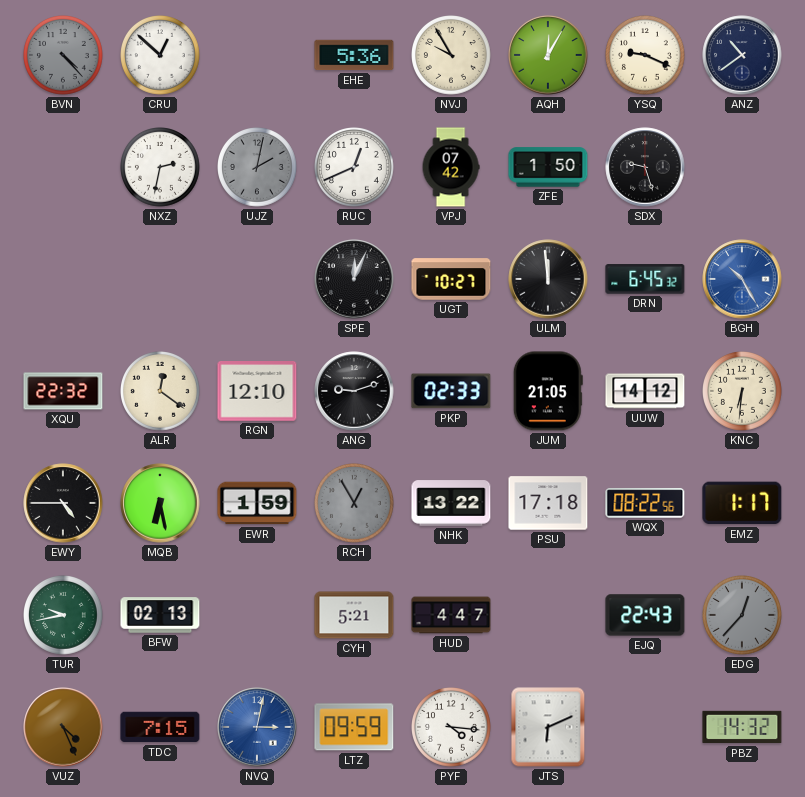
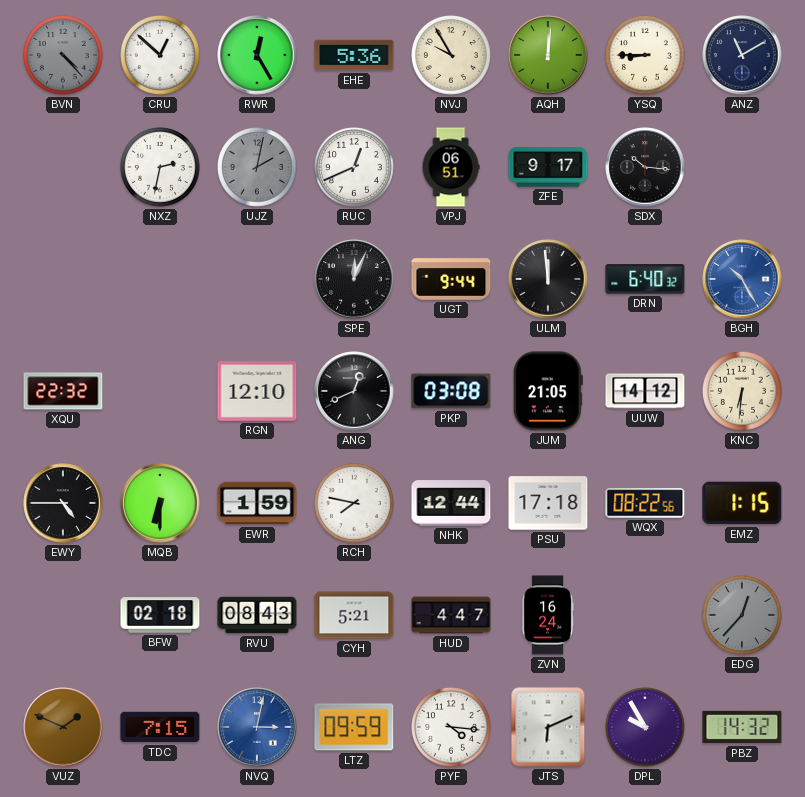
RWR: none -> 12:25 (257, 55)
AQH: 12:05 -> 12:01 (548, 55)
YSQ: 9:19 -> 8:45 (646, 56)
ANZ: 10:39 -> 11:10 (742, 55)
VPJ: 07:42 -> 06:51 (451, 167)
ZFE: 1:50 -> 9:17 (548, 167)
SDX: 9:27 -> 10:16 (645, 167)
UGT: 10:27 -> 9:44 (451, 279)
DRN: 6:45 -> 6:40 (645, 279)
ALR: 12:21 -> none (161, 392)
ANG: 9:12 -> 12:41 (354, 391)
PKP: 02:33 -> 03:08 (451, 391)
MQB: 6:28 -> 6:30 (160, 503)
RCH: 12:55 -> 7:47 (355, 504)
RCH dial: grey -> white (355, 504)
NHK: 13:22 -> 12:44 (451, 503)
EMZ: 1:17 -> 1:15 (742, 503)
TUR: 9:43 -> none (64, 616)
BFW: 02:13 -> 02:18 (160, 615)
RVU: none -> 08:43 (257, 615)
ZVN: none -> 16:24 (548, 615)
EJQ: 22:43 -> none (645, 615)
VUZ: 4:26 -> 1:49 (63, 727)
DPL: none -> 9:55 (646, 728)
